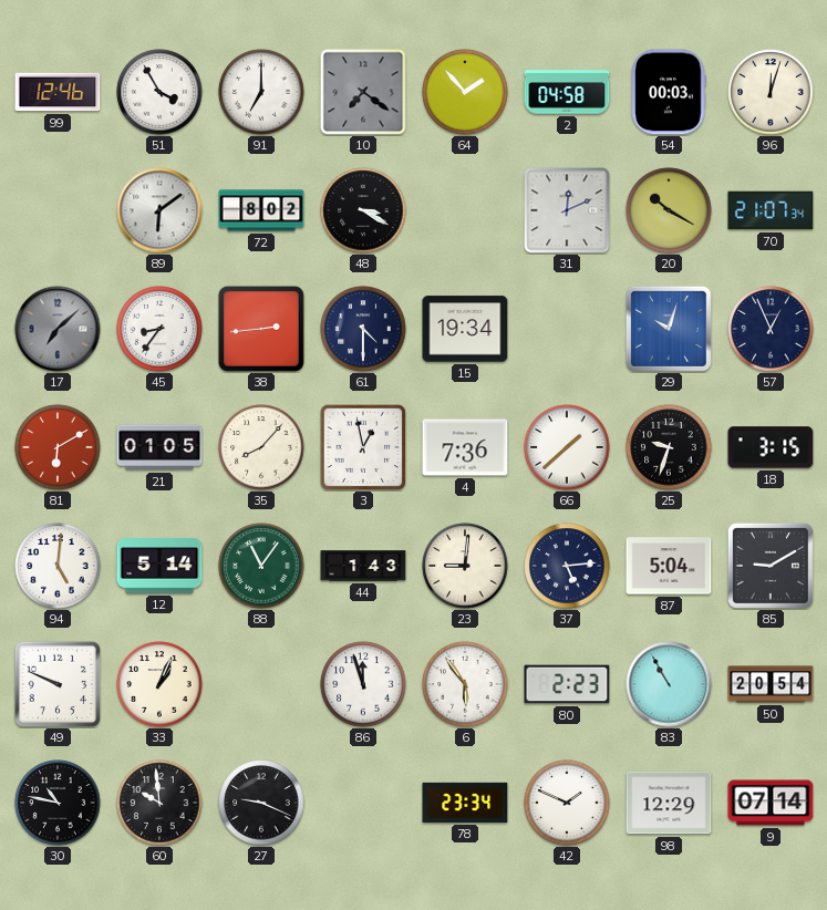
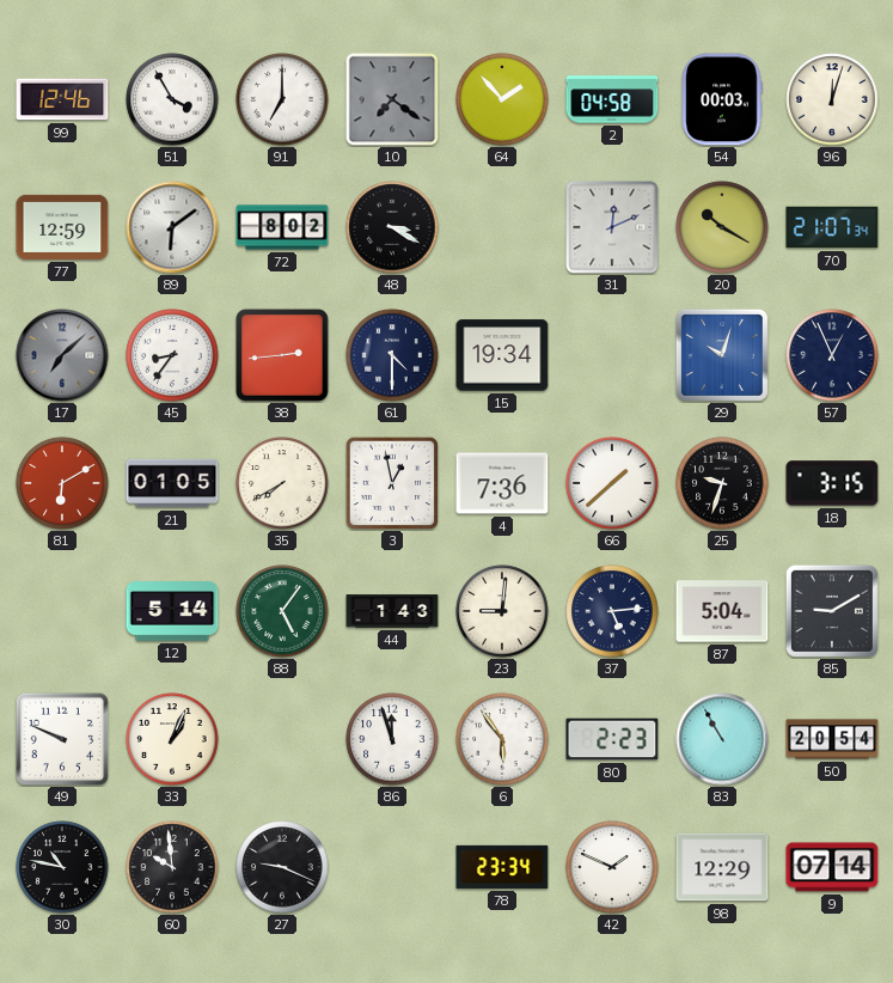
77: none -> 12:59 (62, 227)
35: 8:07 -> 7:40 (282, 483)
94: 5:01 -> none (58, 566)
88: 11:06 -> 5:06 (282, 611)
